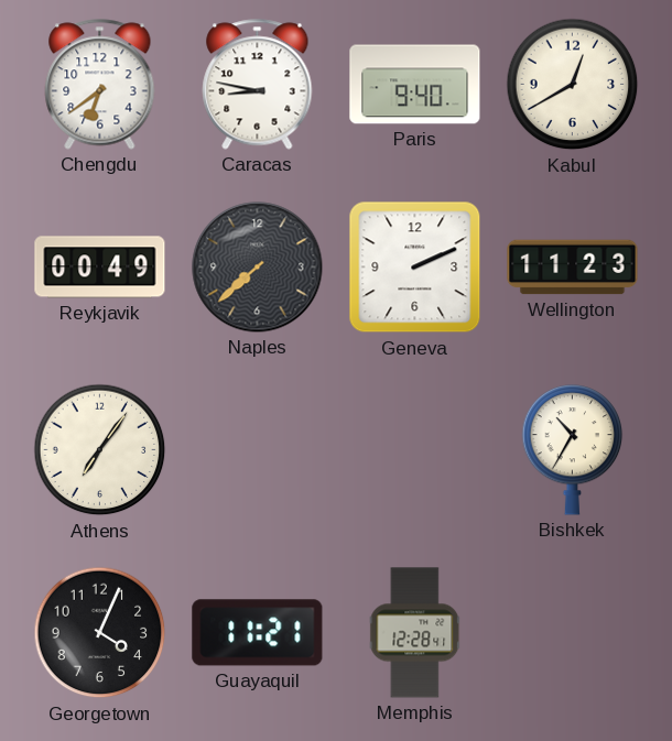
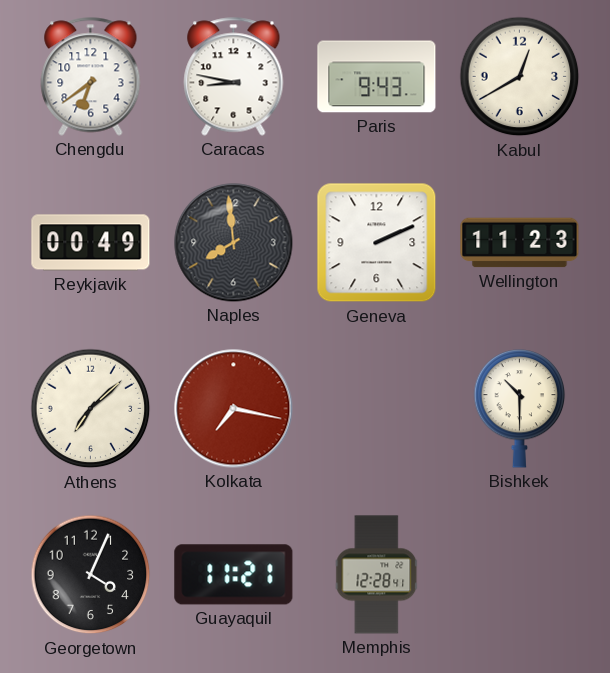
Paris: 9:40 -> 9:43 (377, 77)
Naples: 7:38 -> 7:59 (234, 243)
Athens: 7:06 -> 7:08 (91, 409)
Kolkata: none -> 7:17 (234, 409)
Bishkek: 10:35 -> 10:30 (520, 409)
